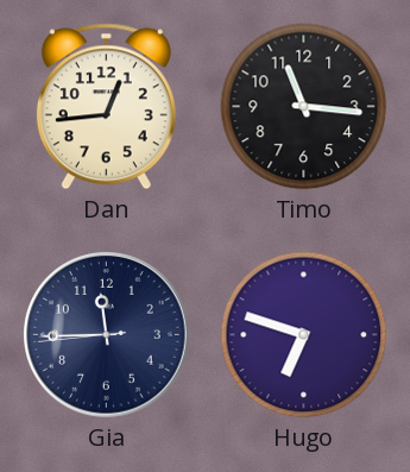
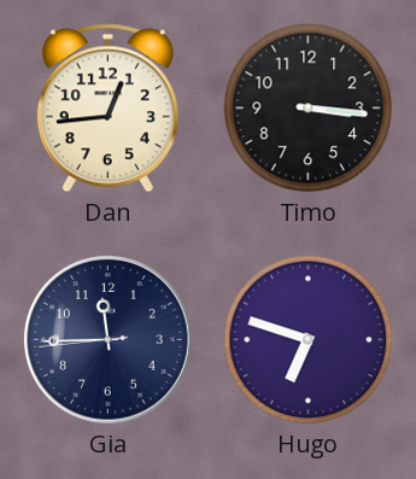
Timo: 11:16 -> 3:16 (309, 109)
